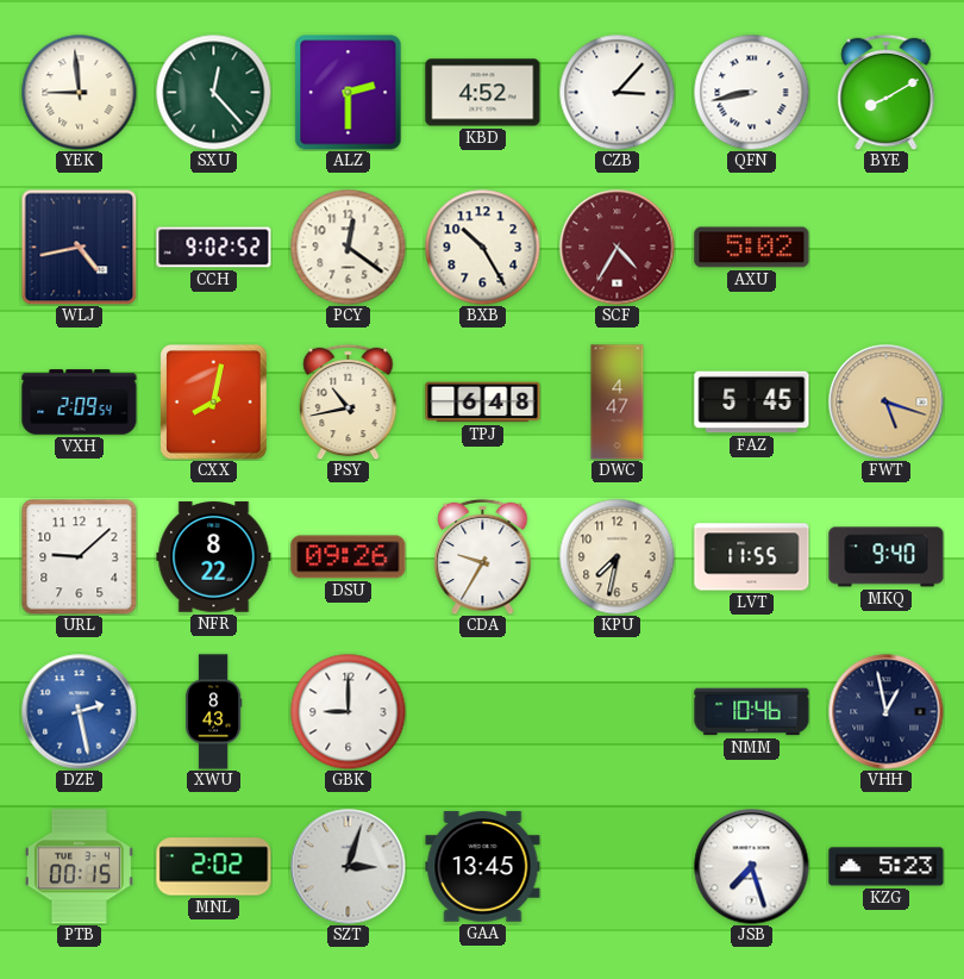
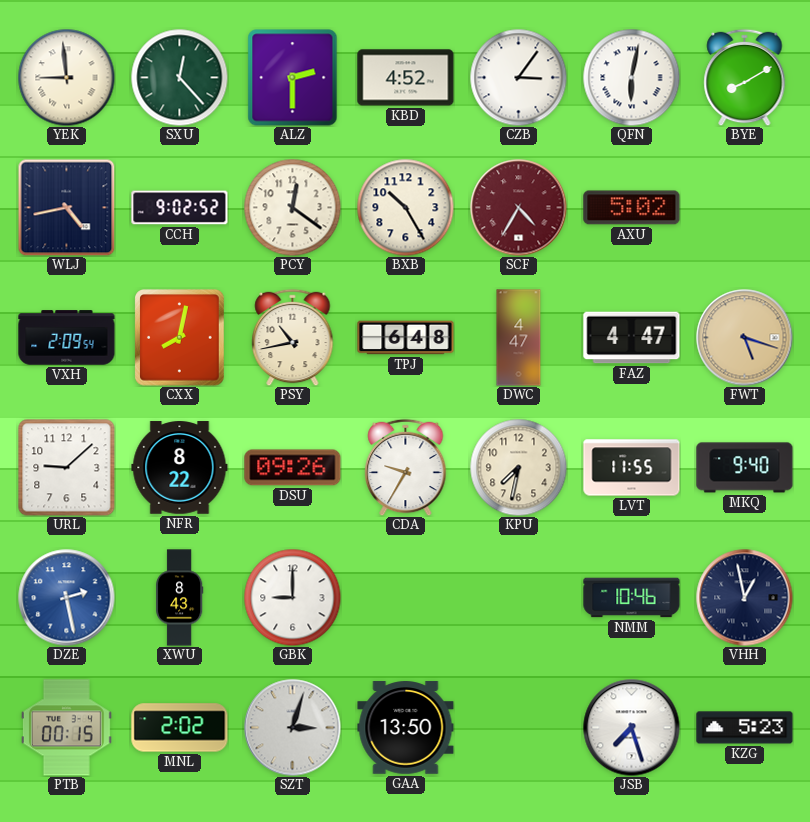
CZB: 3:07 -> 3:06 (518, 77)
QFN: 8:43 -> 6:02 (631, 77)
FAZ: 5:45 -> 4:47 (632, 338)
GAA: 13:45 -> 13:50 (406, 728)
